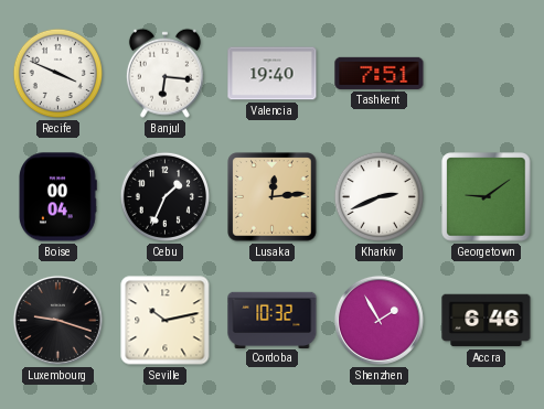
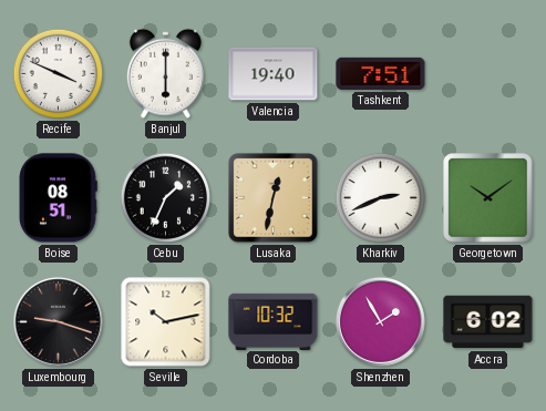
Banjul: 6:16 -> 6:00 (165, 73)
Boise: 00:04 -> 08:51 (58, 198)
Lusaka: 12:14 -> 12:32 (274, 198)
Georgetown: 9:09 -> 10:09 (488, 198)
Accra: 6:46 -> 6:02 (488, 322)
